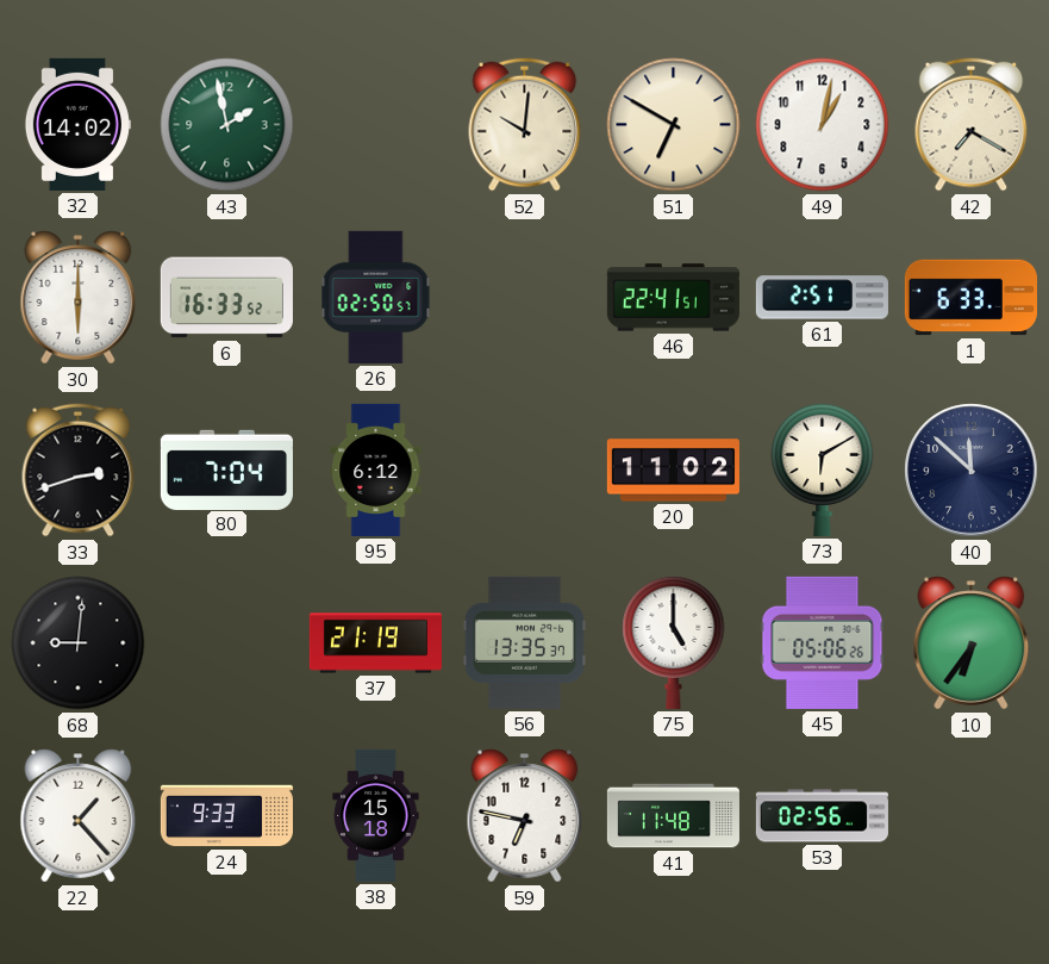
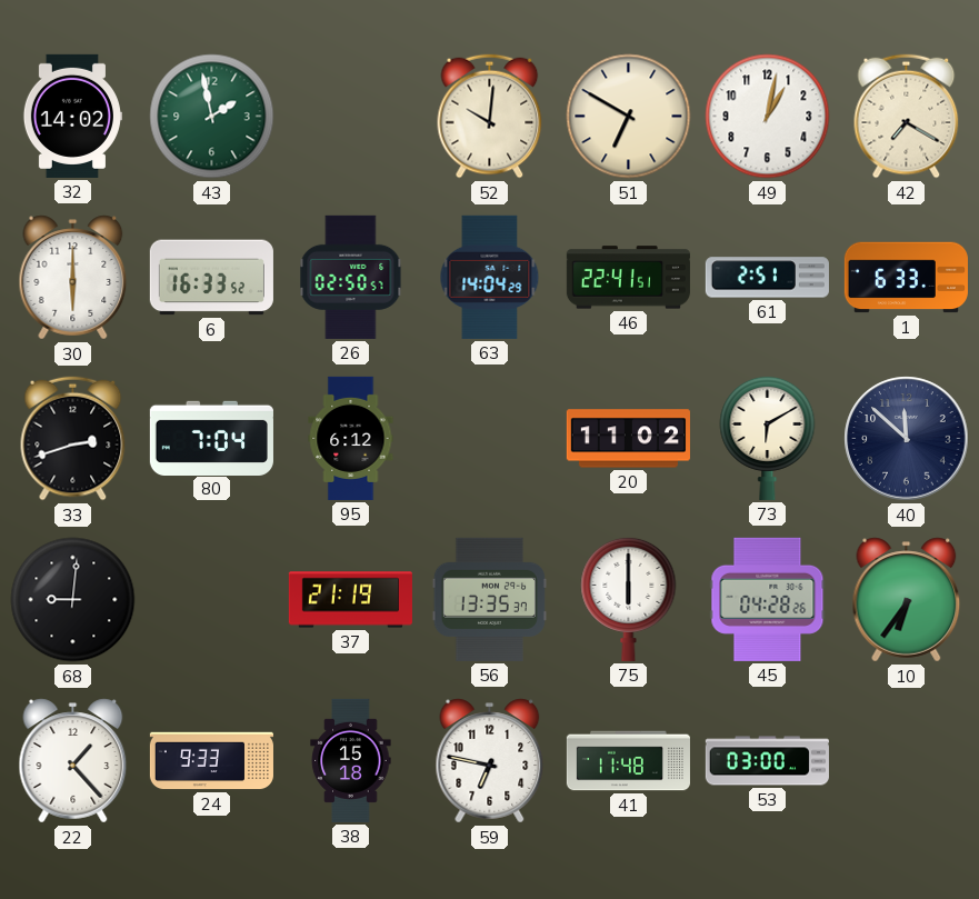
63: none -> 14:04 (490, 277)
75: 5:00 -> 6:00 (629, 599)
45: 05:06 -> 04:28 (768, 599)
53: 02:56 -> 03:00 (767, 761)
